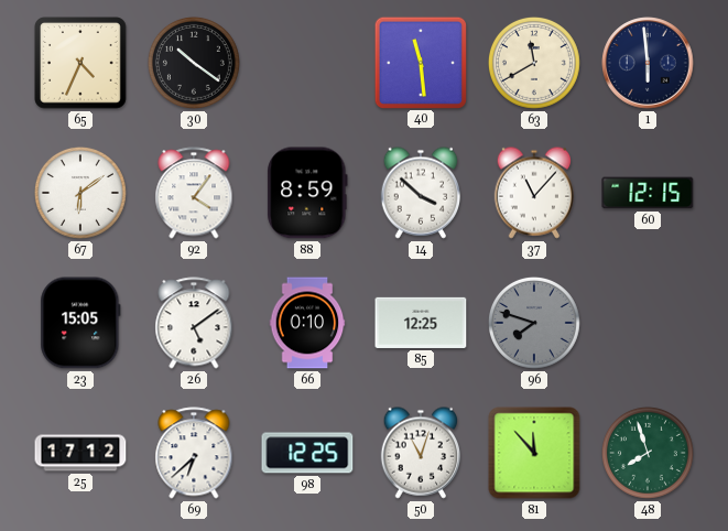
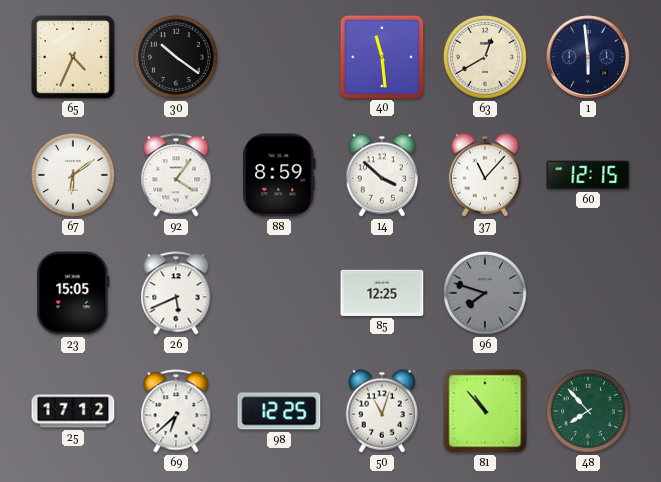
63: 11:40 -> 12:40 (485, 57)
26: 5:09 -> 5:41 (176, 293)
66: 0:10 -> none (307, 323)
81: 11:53 -> 10:53 (485, 411)
48: 7:57 -> 7:53 (588, 411)
